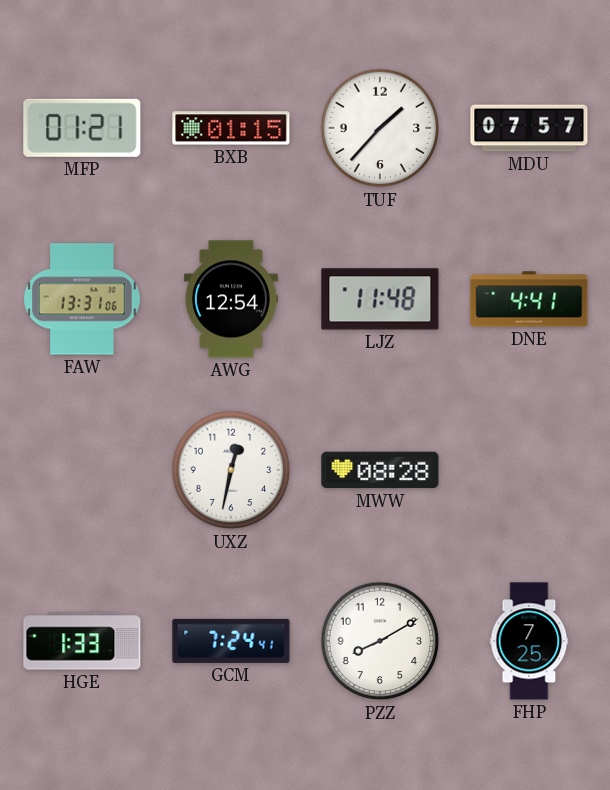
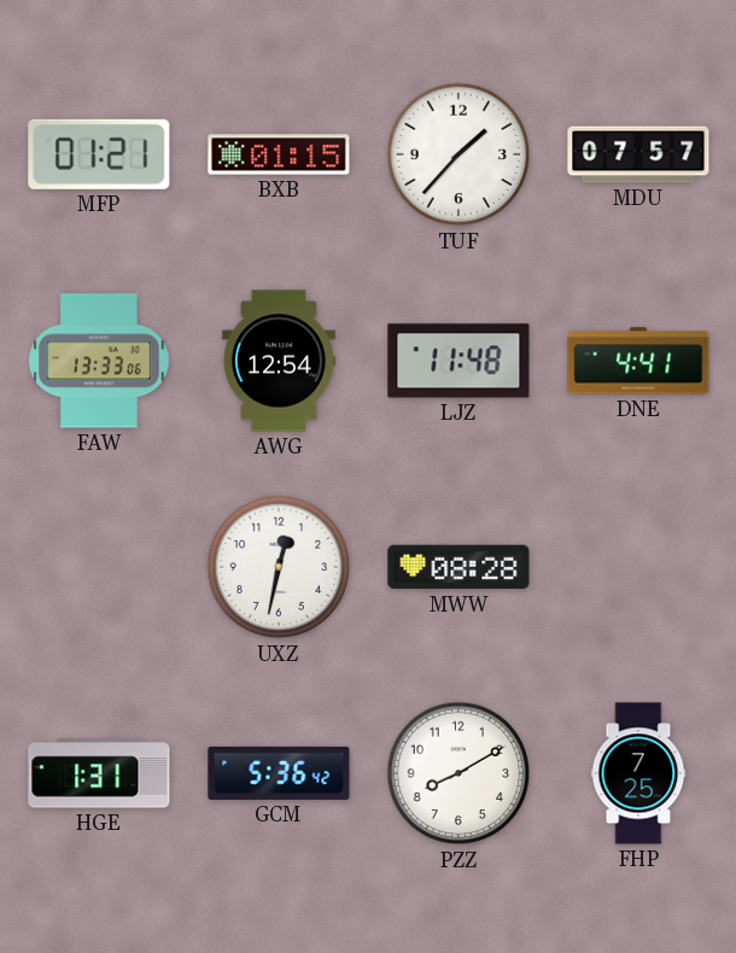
FAW: 13:31 -> 13:33 (99, 361)
HGE: 1:33 -> 1:31 (99, 773)
GCM: 7:24 -> 5:36 (279, 773)
